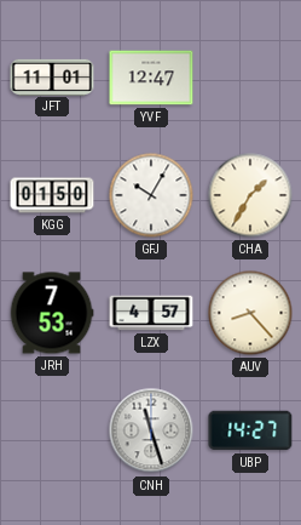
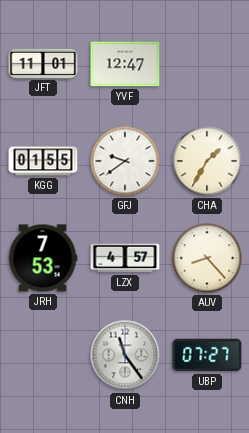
KGG: 01:50 -> 01:55 (43, 161)
GFJ: 10:05 -> 9:39 (125, 161)
CNH: 11:27 -> 11:24 (125, 355)
UBP: 14:27 -> 07:27 (207, 355)
